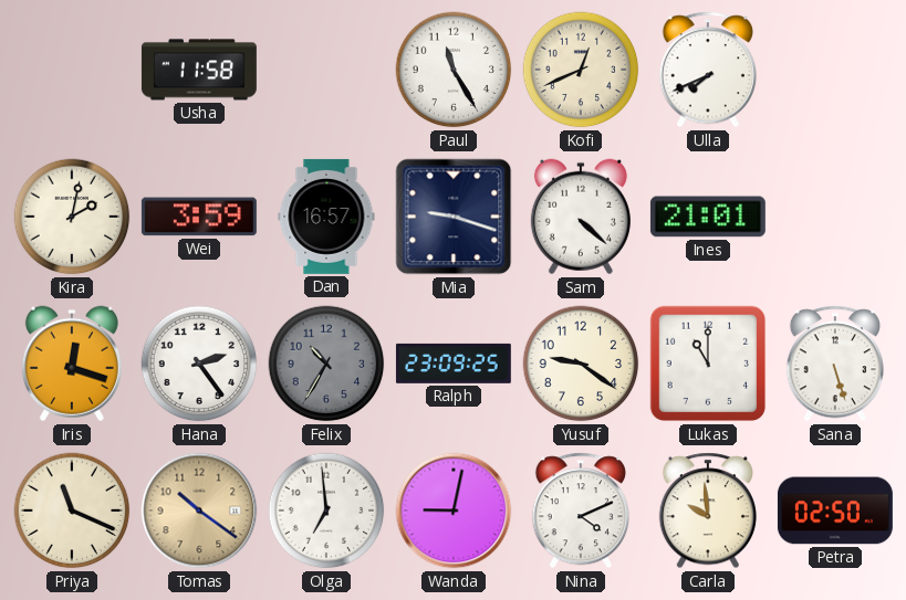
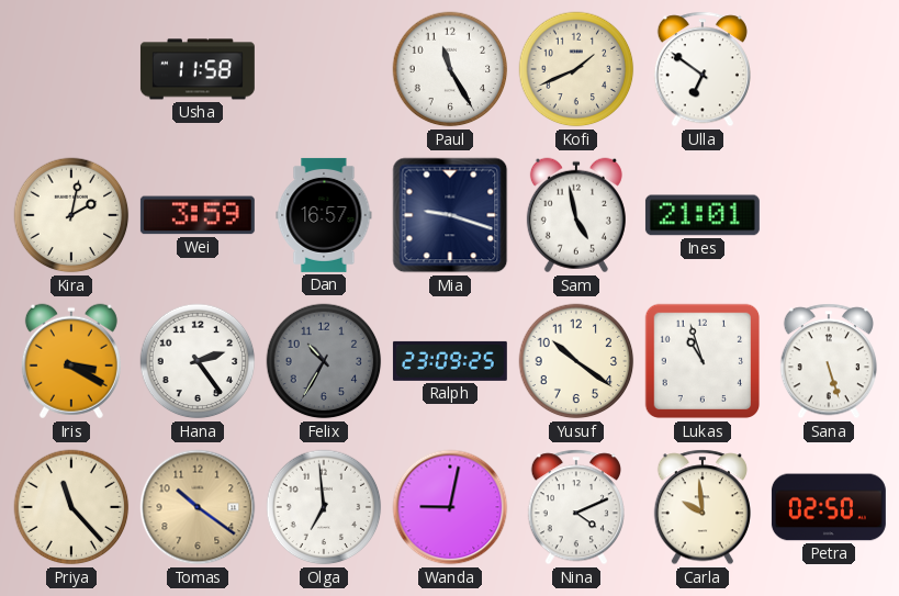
Kofi: 12:41 -> 1:41 (576, 69)
Ulla: 7:41 -> 6:51 (703, 69)
Sam: 4:22 -> 4:58 (576, 215)
Iris: 12:18 -> 3:20 (71, 361)
Yusuf: 9:21 -> 10:21 (576, 361)
Lukas: 11:00 -> 10:57 (703, 361)
Priya: 11:19 -> 11:23 (71, 507)
